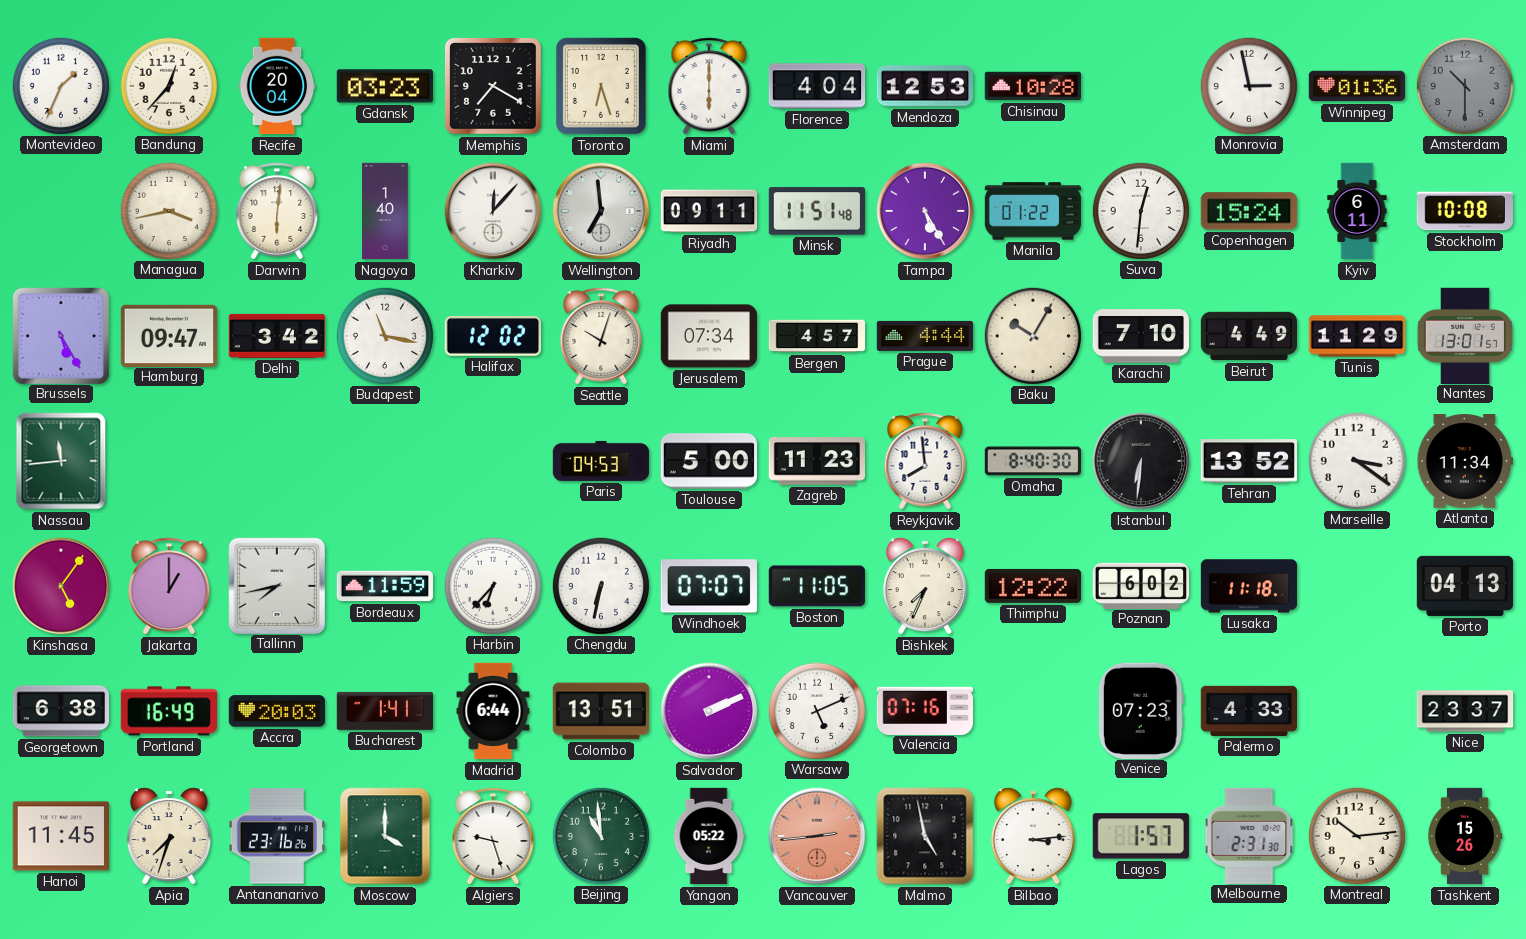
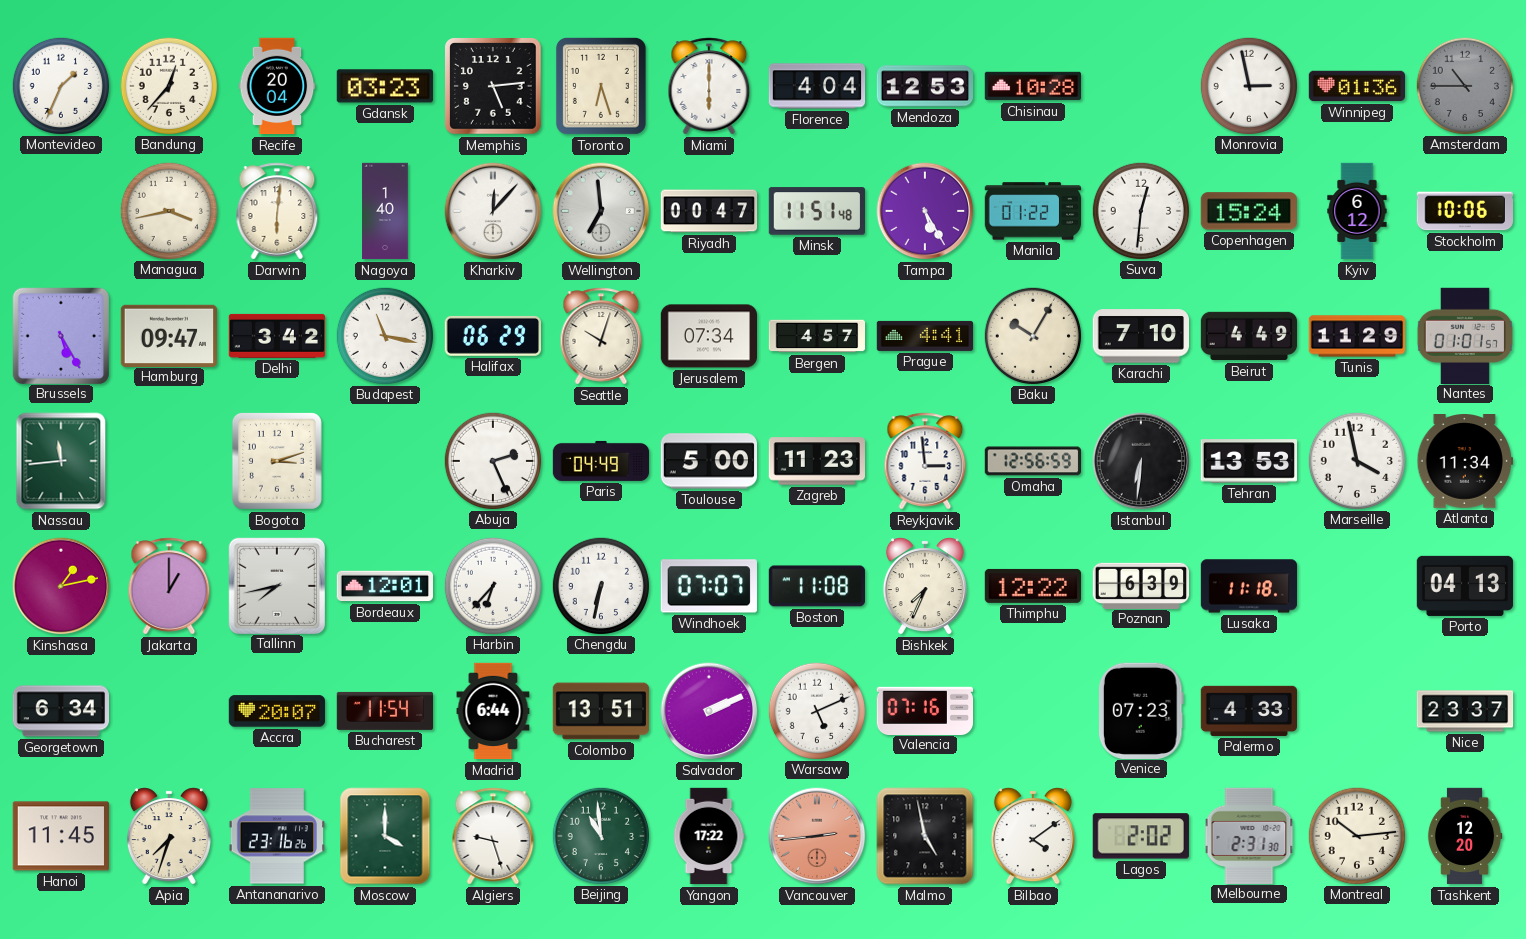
Memphis: 7:20 -> 5:14 (494, 87)
Amsterdam: 10:30 -> 10:45 (1464, 85)
Riyadh: 09:11 -> 00:47 (709, 211)
Kyiv: 6:11 -> 6:12 (1357, 211)
Stockholm: 10:08 -> 10:06 (1464, 211)
Halifax: 12:02 -> 06:29 (492, 336)
Prague: 4:44 -> 4:41 (925, 336)
Nantes: 13:01 -> 01:01 (1465, 335)
Bogota: none -> 3:12 (277, 461)
Abuja: none -> 2:26 (492, 460)
Paris: 04:53 -> 04:49 (601, 461)
Reykjavik: 7:59 -> 2:59 (925, 461)
Omaha: 8:40 -> 12:56 (1032, 461)
Tehran: 13:52 -> 13:53 (1248, 461)
Marseille: 3:21 -> 3:58 (1356, 460)
Kinshasa: 5:06 -> 1:13 (61, 586)
Bordeaux: 11:59 -> 12:01 (384, 586)
Boston: 11:05 -> 11:08 (816, 586)
Poznan: 6:02 -> 6:39 (1140, 585)
Georgetown: 6:38 -> 6:34 (60, 711)
Portland: 16:49 -> none (168, 711)
Accra: 20:03 -> 20:07 (276, 711)
Bucharest: 1:41 -> 11:54 (384, 711)
Yangon: 05:22 -> 17:22 (709, 836)
Bilbao: 3:14 -> 4:09 (1033, 836)
Lagos: 1:57 -> 2:02 (1141, 836)
Tashkent: 15:26 -> 12:20 (1465, 836)
